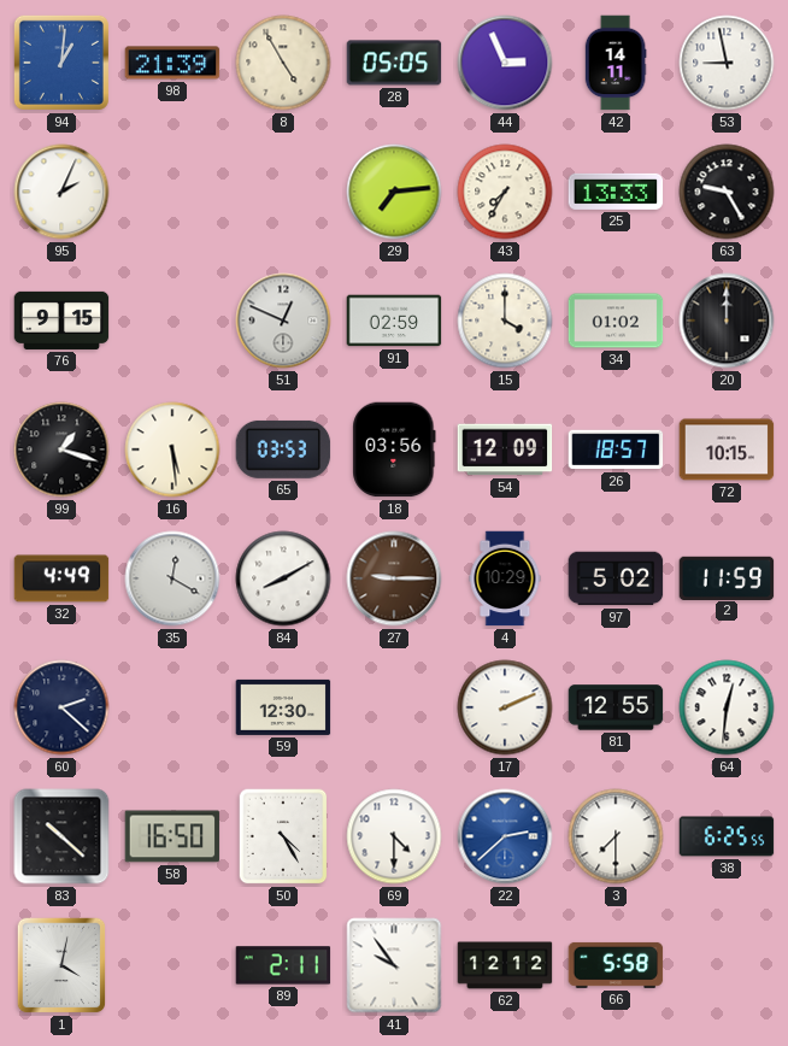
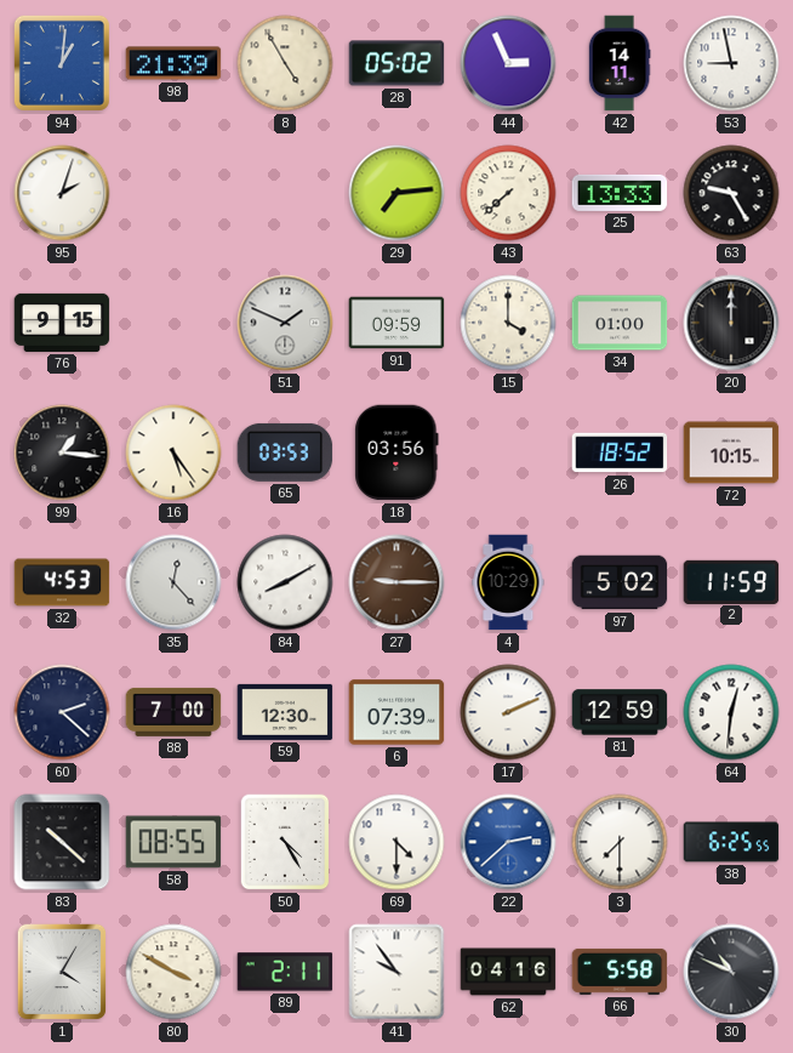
28: 05:05 -> 05:02 (396, 63)
95: 2:04 -> 2:03 (62, 193)
43: 7:35 -> 7:38 (508, 193)
51: 12:49 -> 1:49 (285, 323)
91: 02:59 -> 09:59 (396, 323)
34: 01:02 -> 01:00 (620, 323)
99: 1:18 -> 1:16 (62, 452)
16: 5:29 -> 5:24 (173, 452)
54: 12:09 -> none (505, 449)
26: 18:57 -> 18:52 (620, 452)
32: 4:49 -> 4:53 (62, 582)
35: 12:20 -> 12:23 (173, 582)
88: none -> 7:00 (173, 712)
6: none -> 07:39 (396, 712)
81: 12:55 -> 12:59 (620, 712)
58: 16:50 -> 08:55 (173, 842)
1: 4:02 -> 4:05 (62, 972)
80: none -> 3:50 (173, 972)
62: 12:12 -> 04:16 (508, 972)
30: none -> 10:49 (731, 972)
